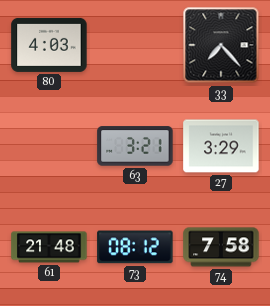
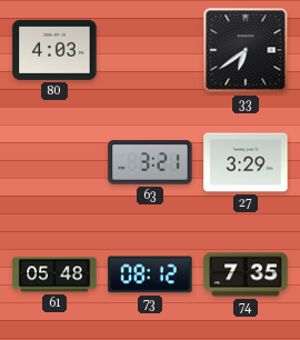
33: 7:23 -> 6:39 (246, 50)
61: 21:48 -> 05:48 (54, 274)
74: 7:58 -> 7:35 (246, 274)
